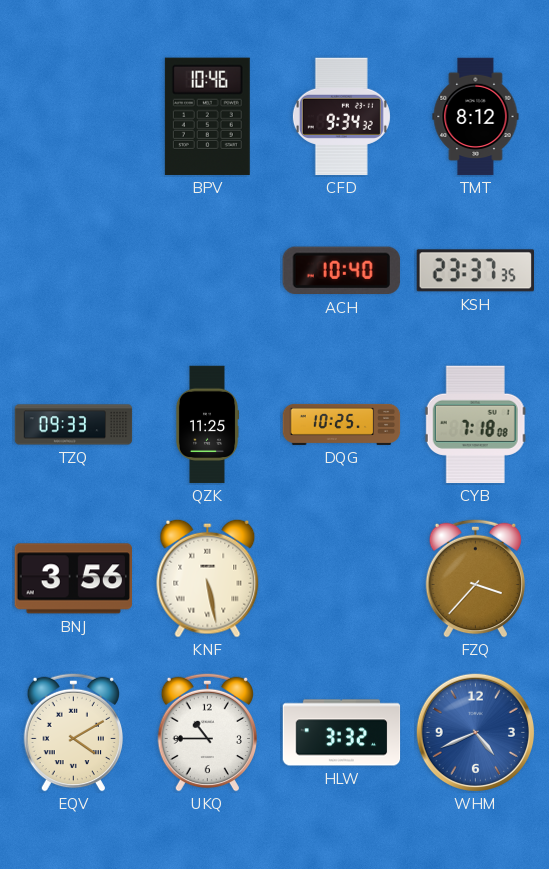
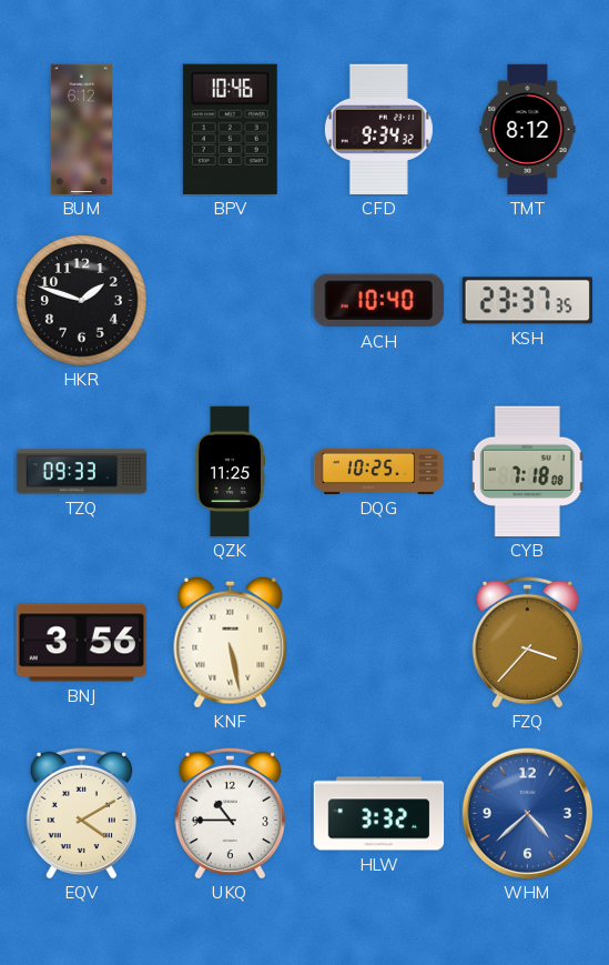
BUM: none -> 6:12 (81, 130)
HKR: none -> 1:48 (82, 301)
WHM: 4:41 -> 4:38 (527, 813)
